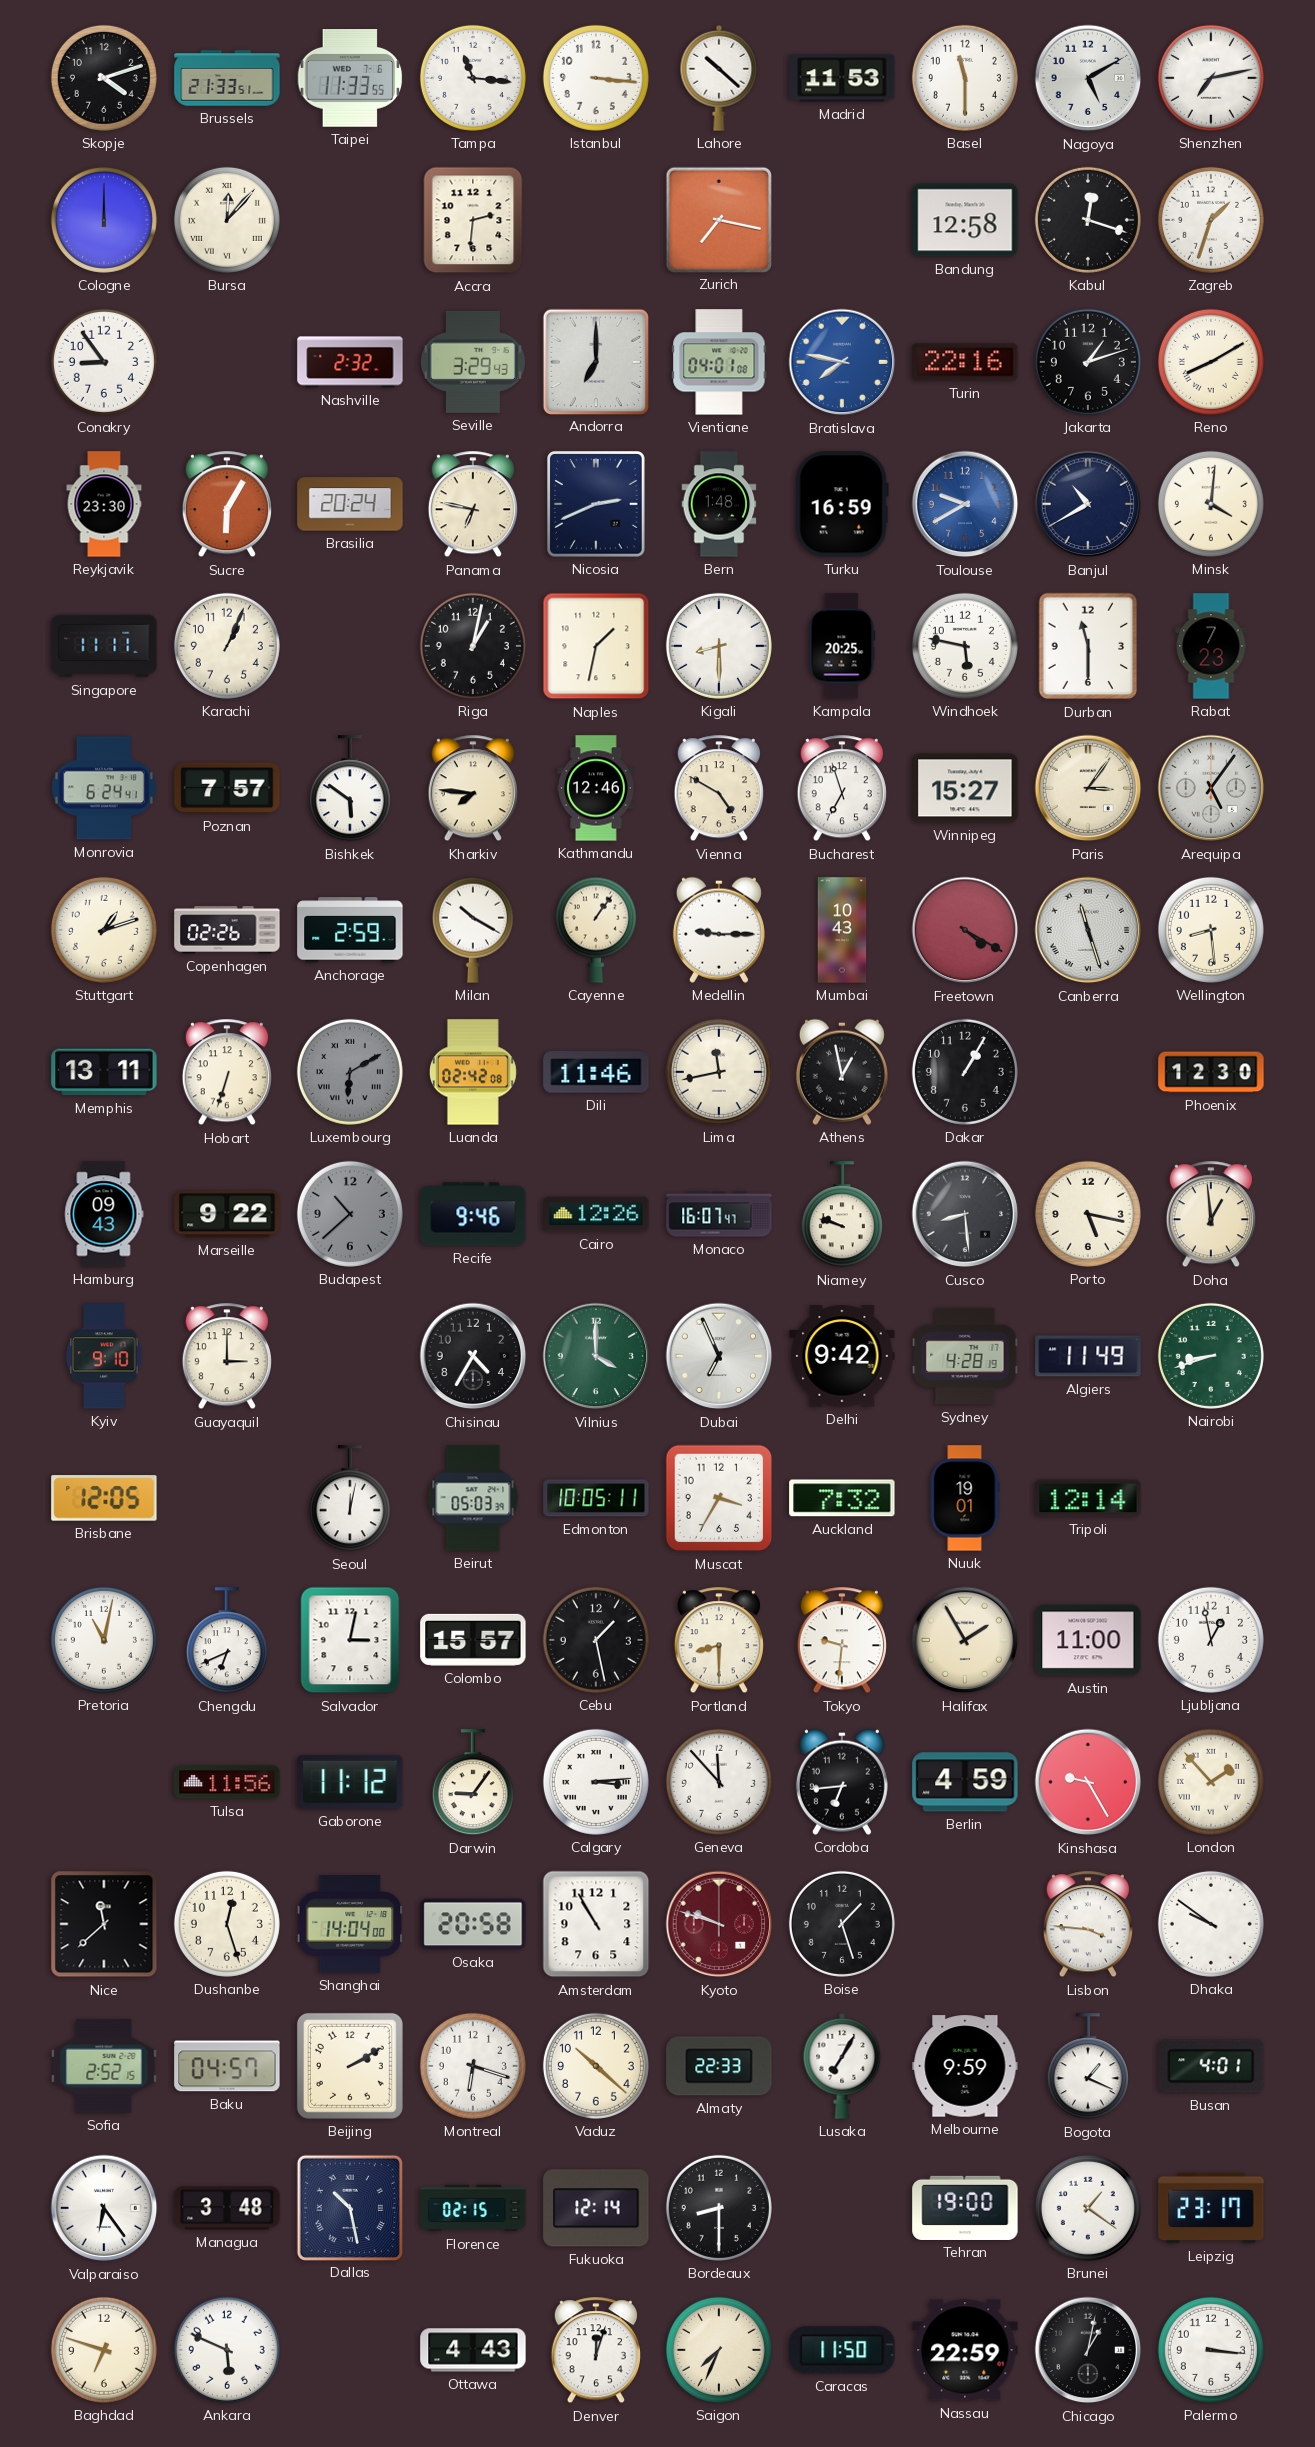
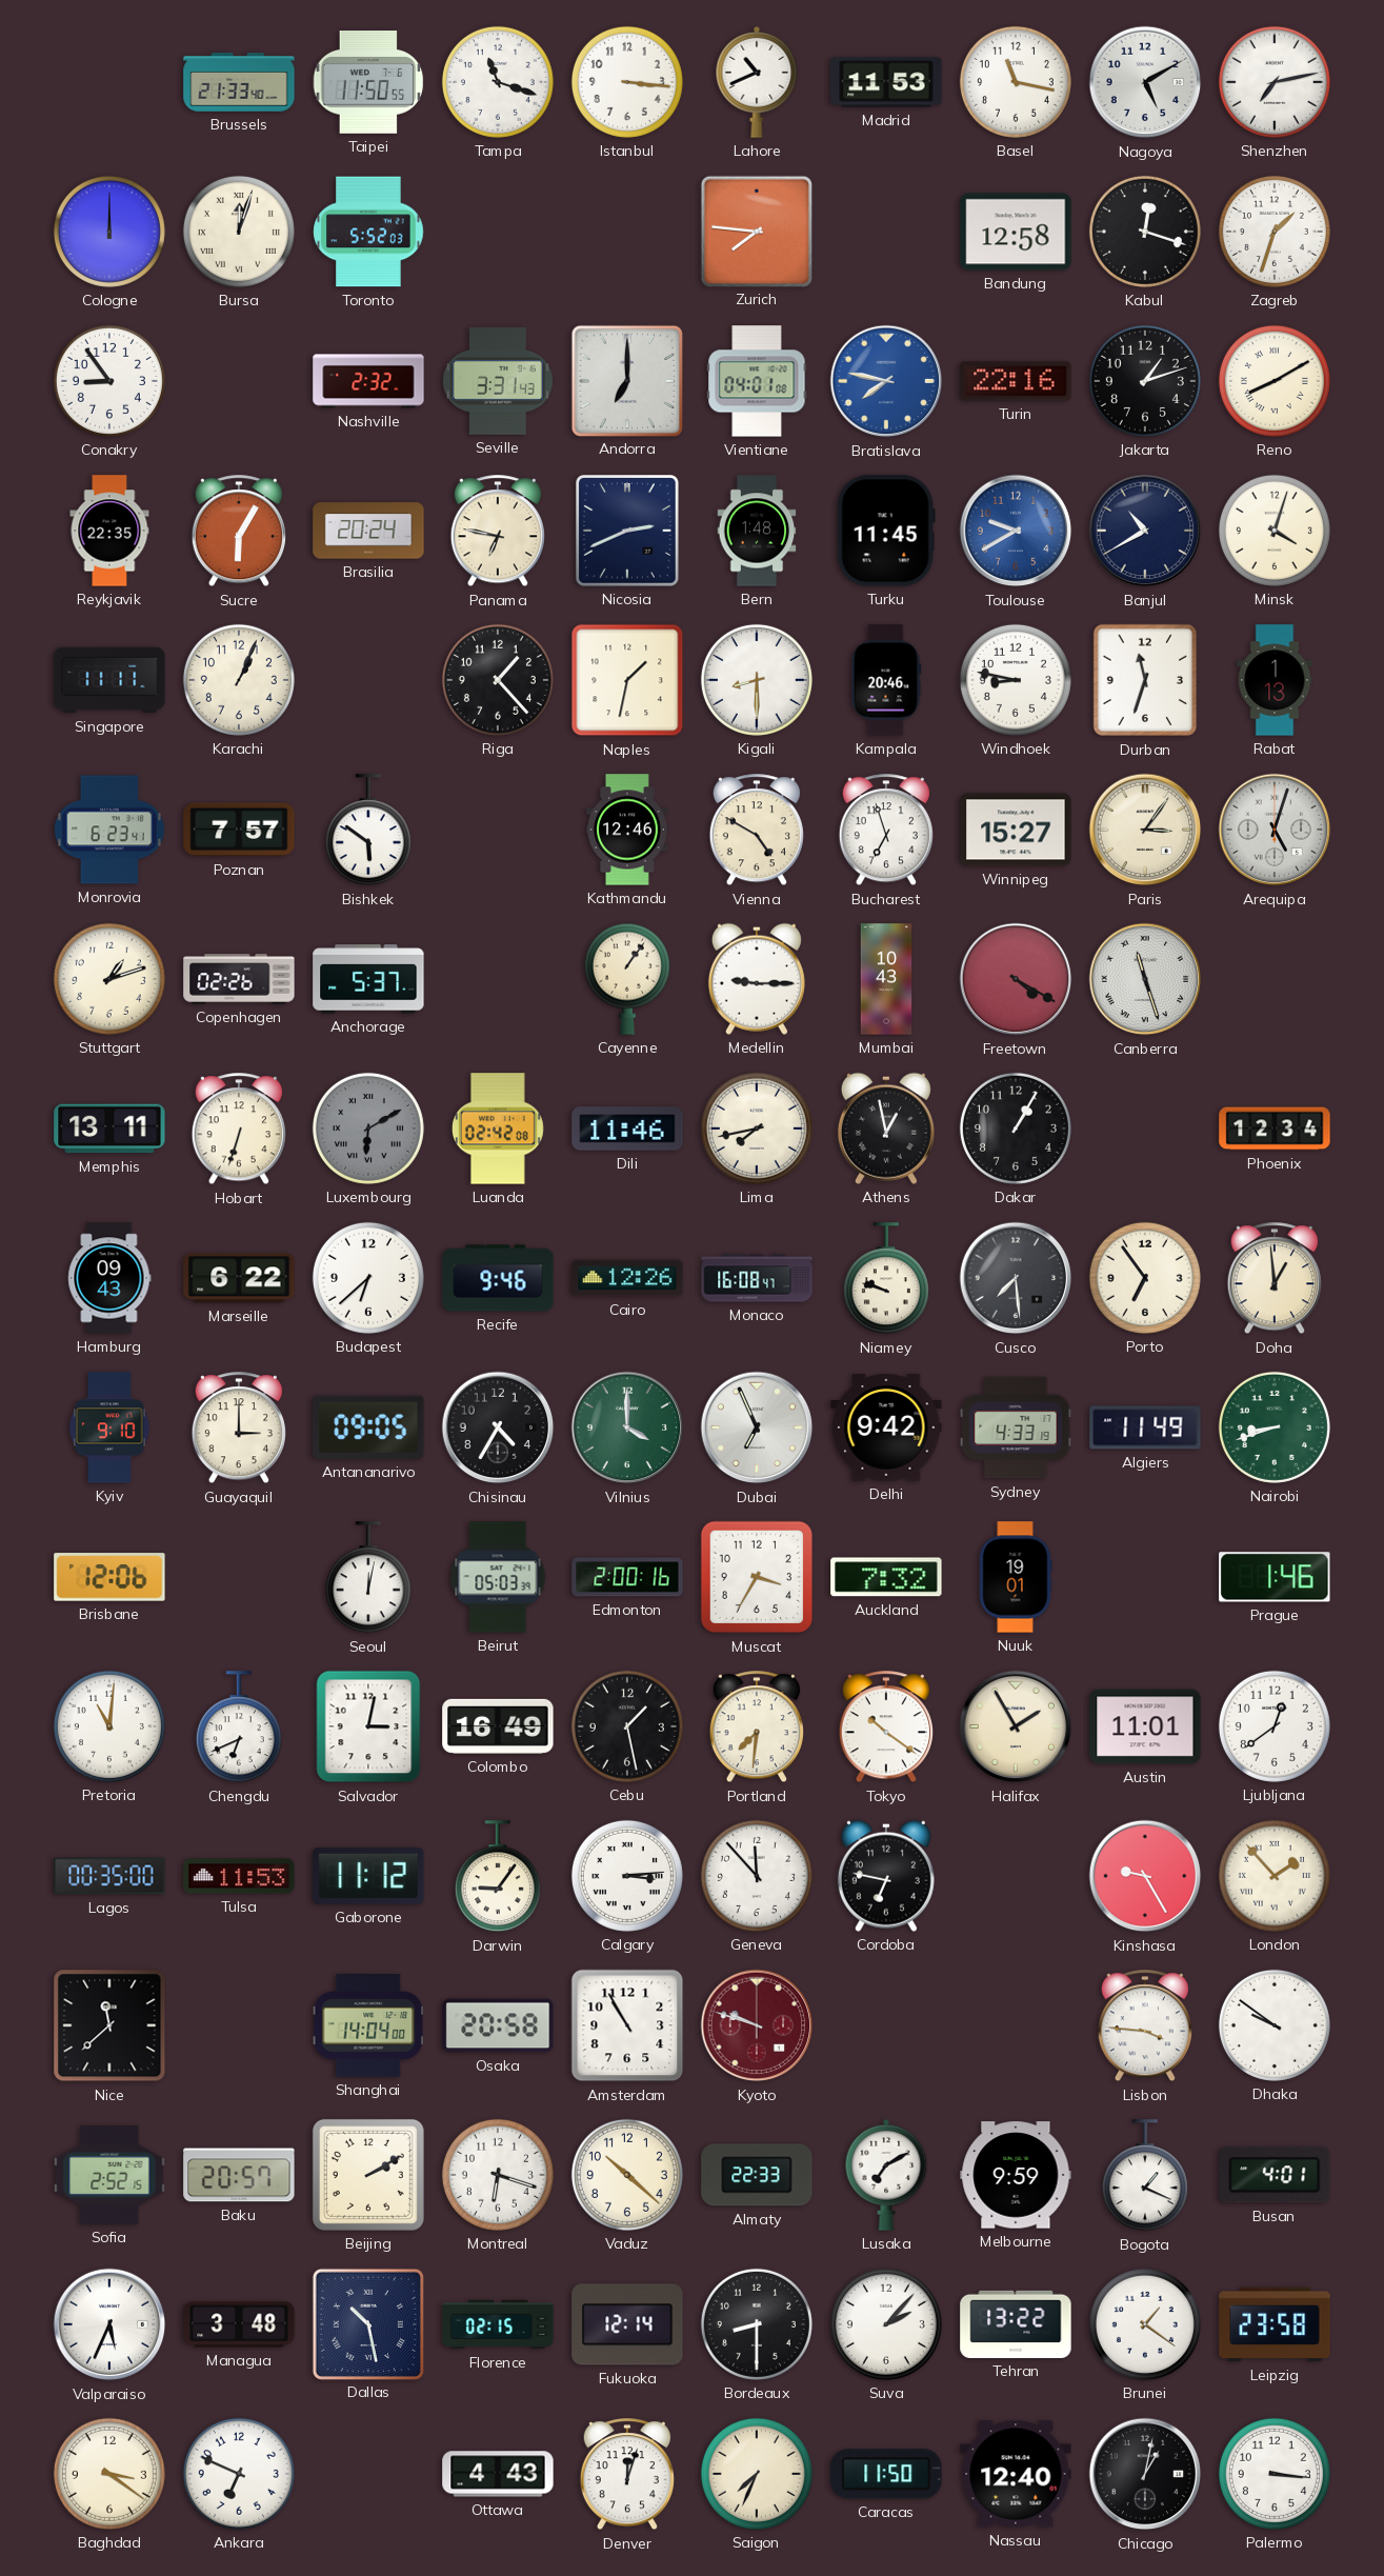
Skopje: 4:12 -> none (104, 78)
Brussels: 21:33:51 -> 21:33:40 (239, 82)
Taipei: 11:33 -> 11:50 (368, 83)
Tampa: 11:16 -> 11:18 (498, 82)
Lahore: 10:22 -> 10:41 (757, 82)
Basel: 11:30 -> 11:17 (1016, 82)
Bursa: 12:07 -> 12:03 (239, 232)
Toronto: none -> 5:52 (368, 232)
Accra: 2:31 -> none (473, 220)
Zurich: 7:17 -> 7:46 (756, 231)
Seville: 3:29 -> 3:31 (498, 381)
Reykjavik: 23:30 -> 22:35 (109, 531)
Turku: 16:59 -> 11:45 (886, 531)
Minsk: 4:01 -> 4:03 (1275, 531)
Riga: 1:02 -> 1:23 (498, 680)
Kampala: 20:25 -> 20:46 (886, 680)
Windhoek: 5:47 -> 8:47 (1016, 680)
Durban: 11:30 -> 11:33 (1145, 680)
Rabat: 7:23 -> 1:13 (1275, 680)
Monrovia: 6:24 -> 6:23 (109, 830)
Kharkiv: 7:46 -> none (473, 789)
Arequipa: 5:06 -> 5:03 (1275, 830)
Anchorage: 2:59 -> 5:37 (368, 979)
Milan: 10:20 -> none (473, 930)
Wellington: 8:29 -> none (1211, 930)
Lima: 11:43 -> 7:43 (757, 1129)
Phoenix: 12:30 -> 12:34 (1275, 1129)
Marseille: 9:22 -> 6:22 (239, 1278)
Budapest: 10:38 -> 6:38 (368, 1278)
Budapest dial: grey -> white (368, 1278)
Monaco: 16:07 -> 16:08 (757, 1278)
Cusco: 8:29 -> 7:29 (1016, 1278)
Porto: 5:17 -> 6:54 (1145, 1278)
Antananarivo: none -> 09:05 (368, 1427)
Sydney: 4:28 -> 4:33 (1016, 1427)
Brisbane: 12:05 -> 12:06 (109, 1577)
Edmonton: 10:05 -> 2:00 (627, 1577)
Tripoli: 12:14 -> none (1088, 1498)
Prague: none -> 1:46 (1275, 1577)
Pretoria: 11:02 -> 11:01 (109, 1726)
Colombo: 15:57 -> 16:49 (498, 1726)
Portland: 8:30 -> 7:31 (757, 1728)
Tokyo: 9:31 -> 10:21 (886, 1728)
Austin: 11:00 -> 11:01 (1145, 1726)
Ljubljana: 12:58 -> 12:39 (1275, 1726)
Lagos: none -> 00:35 (109, 1876)
Tulsa: 11:56 -> 11:53 (239, 1876)
Cordoba: 6:44 -> 6:47 (886, 1876)
Berlin: 4:59 -> none (965, 1782)
Dushanbe: 12:27 -> none (227, 1924)
Boise: 1:27 -> none (842, 1924)
Baku: 04:57 -> 20:57 (239, 2175)
Lusaka: 7:05 -> 7:10 (886, 2175)
Valparaiso: 6:24 -> 5:34 (109, 2324)
Suva: none -> 2:07 (886, 2324)
Tehran: 19:00 -> 13:22 (1016, 2324)
Leipzig: 23:17 -> 23:58 (1275, 2324)
Baghdad: 6:48 -> 3:21 (109, 2474)
Ankara: 5:49 -> 6:49 (239, 2474)
Nassau: 22:59 -> 12:40 (1016, 2474)
